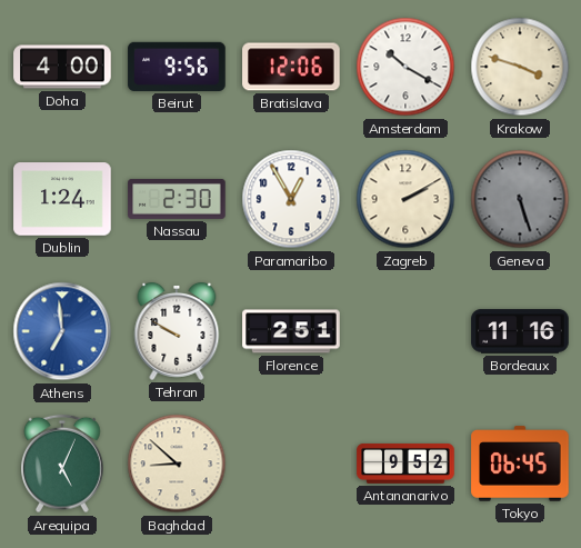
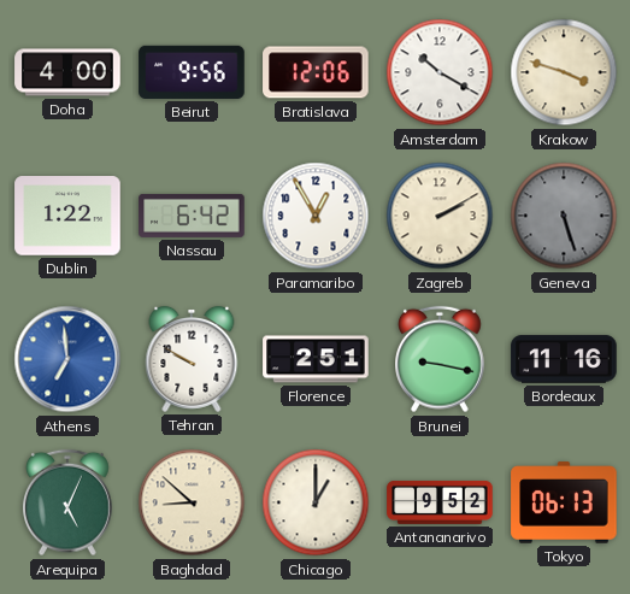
Dublin: 1:24 -> 1:22 (67, 216)
Nassau: 2:30 -> 6:42 (192, 216)
Brunei: none -> 9:17 (441, 359)
Chicago: none -> 1:00 (316, 502)
Tokyo: 06:45 -> 06:13 (564, 502)
